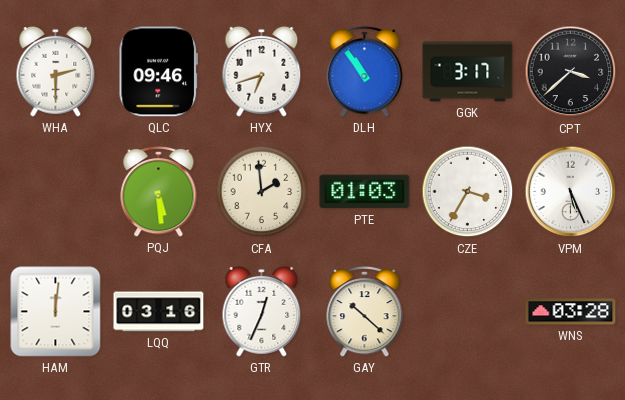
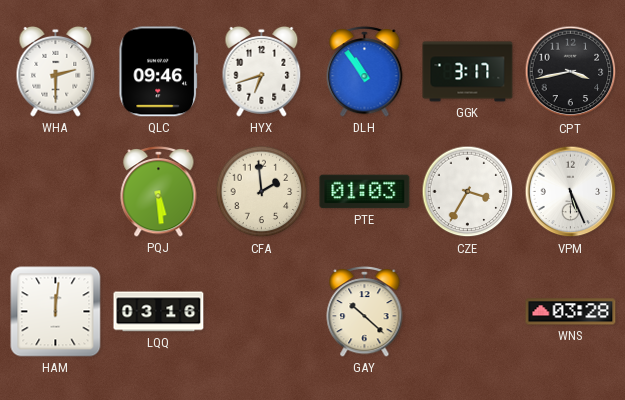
CPT: 3:38 -> 3:43 (571, 72)
GTR: 12:34 -> none (262, 311)
